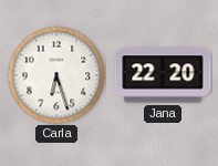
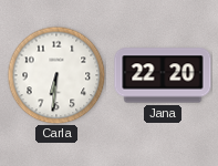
Carla: 6:27 -> 6:31 (56, 75)
